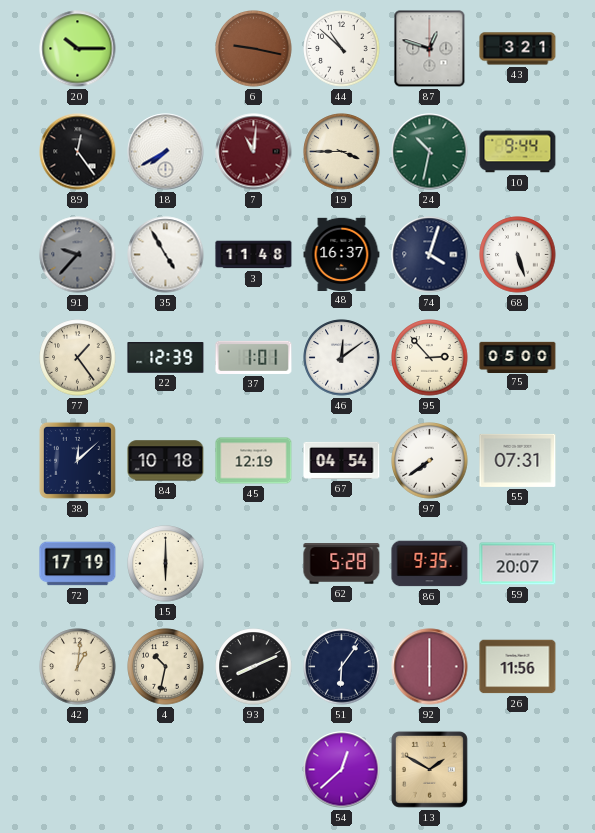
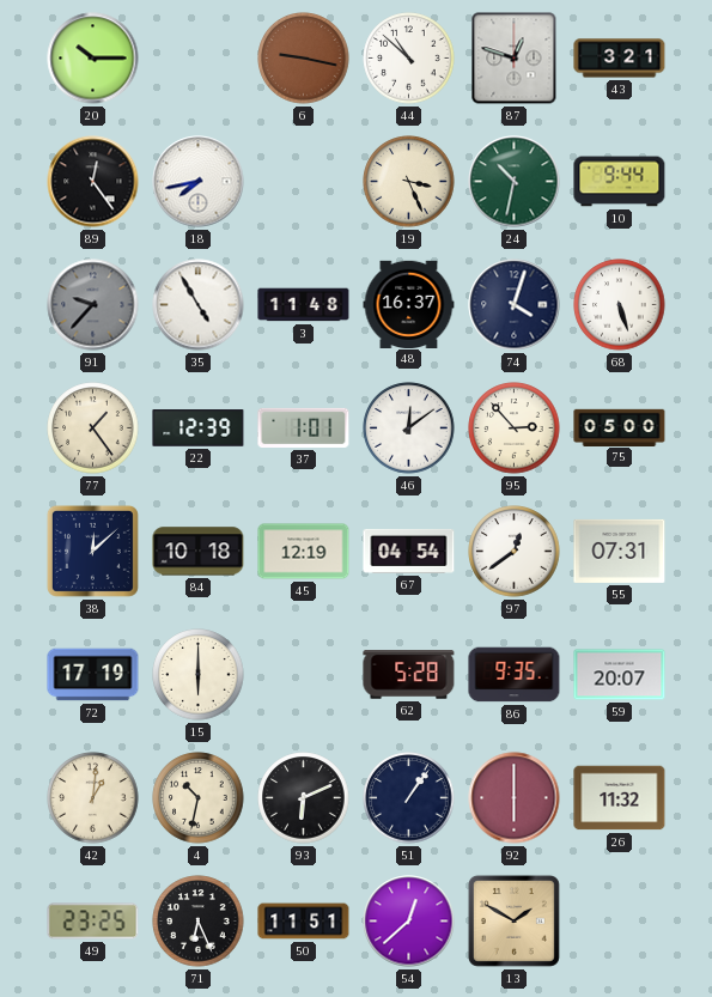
18: 7:40 -> 7:43 (199, 182)
7: 11:01 -> none (254, 152)
19: 3:45 -> 3:26 (409, 182)
97: 7:39 -> 12:39 (515, 552)
93: 8:11 -> 6:11 (304, 798)
51: 6:06 -> 1:06 (409, 798)
26: 11:56 -> 11:32 (620, 798)
49: none -> 23:25 (93, 922)
71: none -> 6:26 (199, 922)
50: none -> 11:51 (304, 922)
